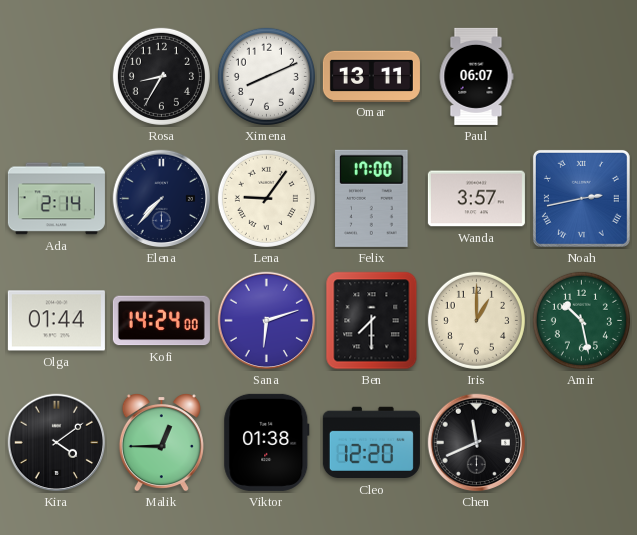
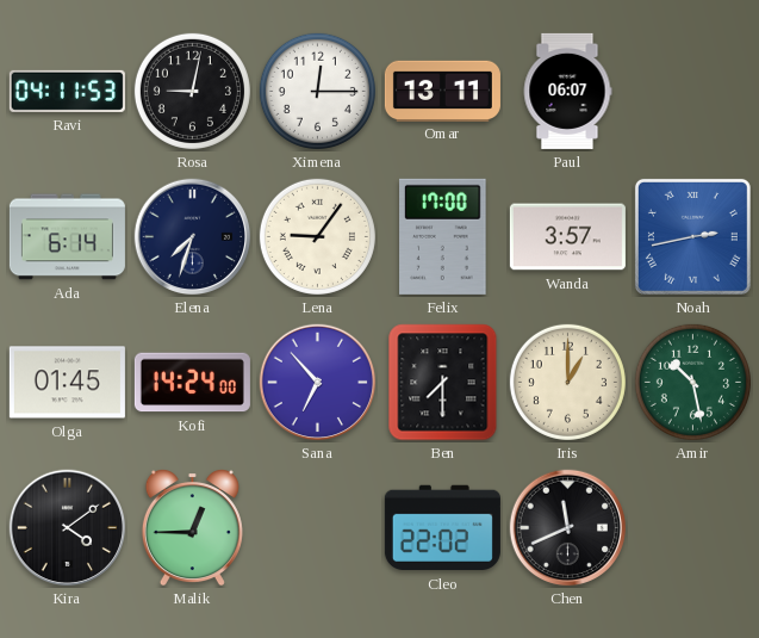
Ravi: none -> 04:11 (67, 91)
Rosa: 8:35 -> 9:02 (192, 91)
Ximena: 8:11 -> 12:15 (317, 91)
Ada: 2:14 -> 6:14 (67, 237)
Elena: 7:37 -> 7:33 (193, 237)
Olga: 01:44 -> 01:45 (67, 383)
Sana: 6:12 -> 6:53 (318, 383)
Viktor: 01:38 -> none (267, 442)
Cleo: 12:20 -> 22:02 (442, 528)
